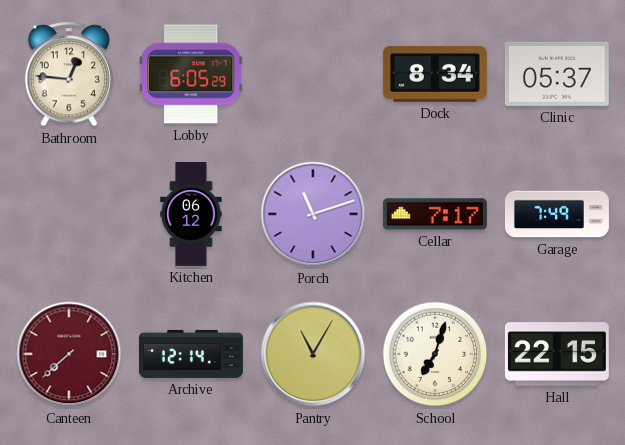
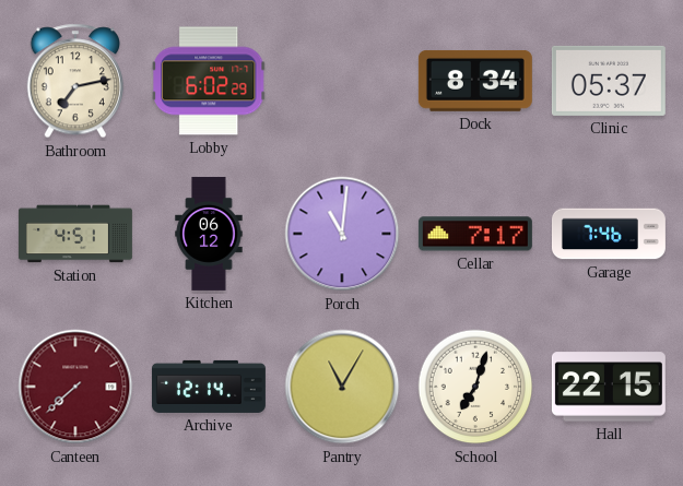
Bathroom: 12:46 -> 7:13 (74, 81)
Lobby: 6:05 -> 6:02 (210, 81)
Station: none -> 4:51 (75, 234)
Porch: 11:12 -> 11:01 (342, 234)
Garage: 7:49 -> 7:46 (609, 234)
